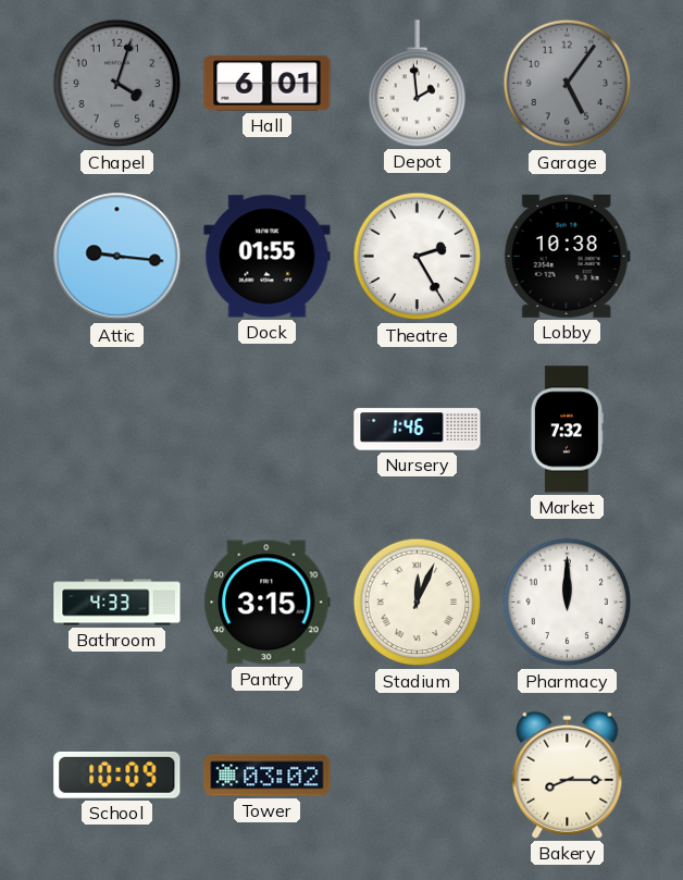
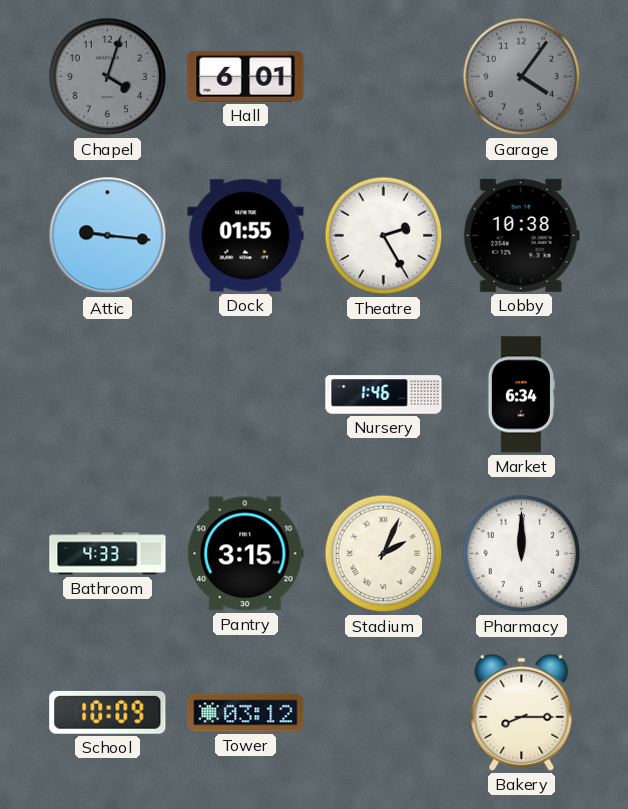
Depot: 1:59 -> none (418, 84)
Garage: 5:06 -> 4:06 (522, 77)
Market: 7:32 -> 6:34 (521, 395)
Stadium: 12:04 -> 2:04 (384, 554)
Tower: 03:02 -> 03:12 (246, 713)
